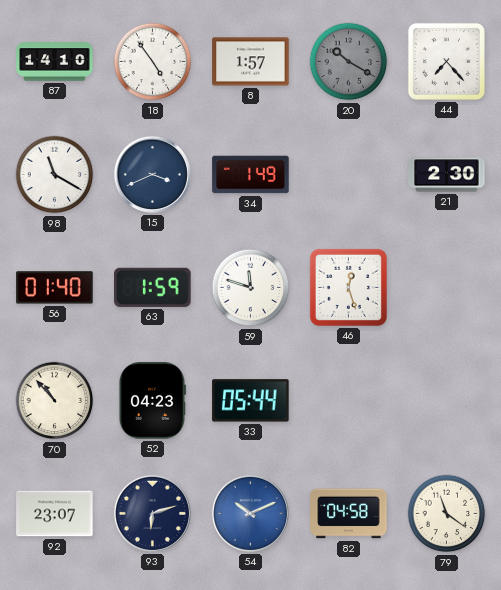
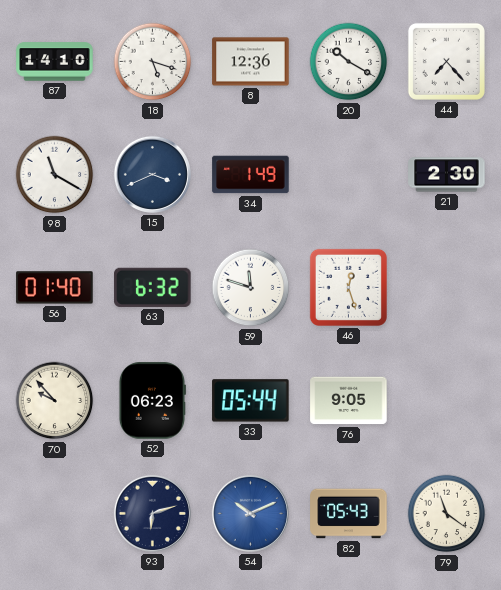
18: 4:54 -> 5:18 (153, 62)
8: 1:57 -> 12:36 (251, 62)
20 dial: grey -> white (349, 62)
63: 1:59 -> 6:32 (153, 287)
70: 10:53 -> 9:53 (55, 401)
52: 04:23 -> 06:23 (152, 401)
76: none -> 9:05 (349, 401)
92: 23:07 -> none (55, 514)
82: 04:58 -> 05:43 (349, 514)
